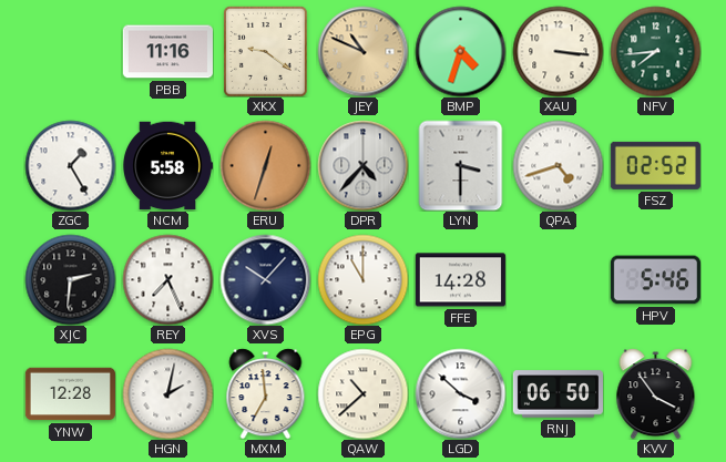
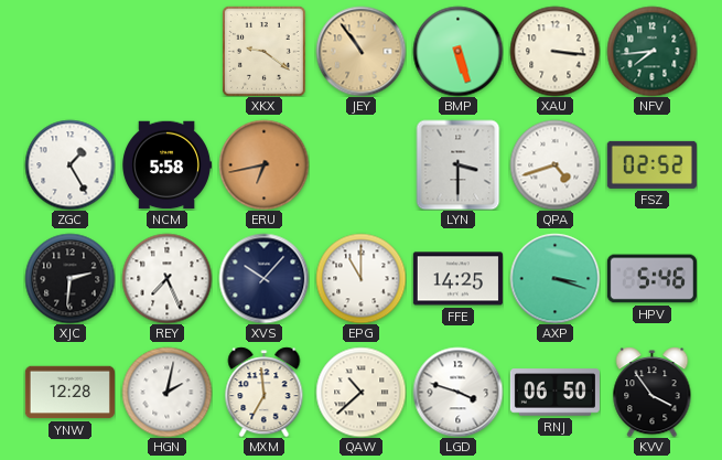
PBB: 11:16 -> none (167, 52)
JEY: 10:49 -> 10:54 (360, 51)
BMP: 4:33 -> 5:27 (457, 51)
ERU: 12:33 -> 6:43 (263, 164)
DPR: 4:37 -> none (362, 165)
FFE: 14:28 -> 14:25 (457, 279)
AXP: none -> 3:18 (554, 278)
LGD: 3:52 -> 3:48 (457, 392)
